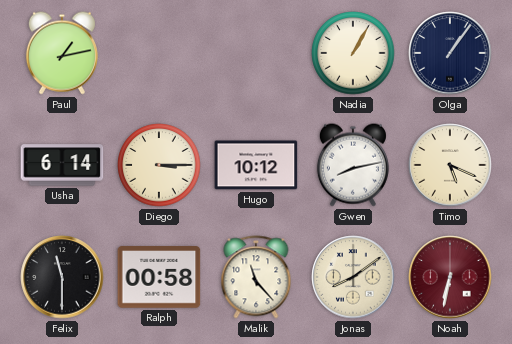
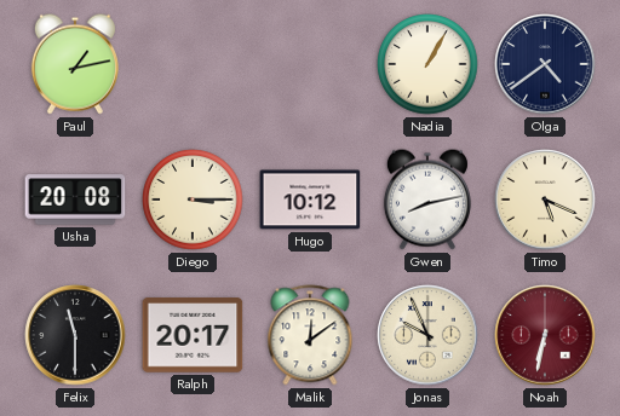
Olga: 1:06 -> 4:39 (545, 64)
Usha: 6:14 -> 20:08 (75, 200)
Ralph: 00:58 -> 20:17 (193, 335)
Malik: 11:23 -> 12:09 (310, 335)
Jonas: 8:09 -> 9:56 (427, 335)
